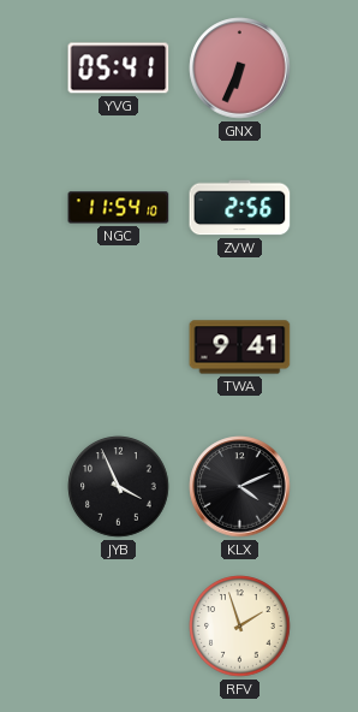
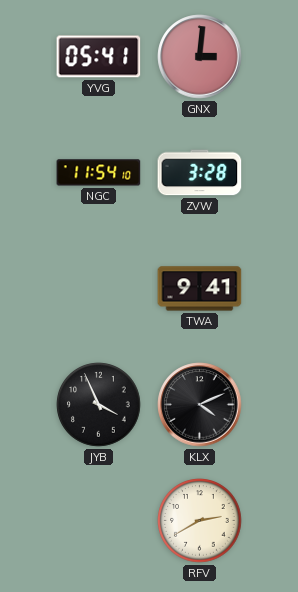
GNX: 6:34 -> 3:01 (200, 57)
ZVW: 2:56 -> 3:28 (200, 173)
RFV: 1:57 -> 2:40 (200, 521)
